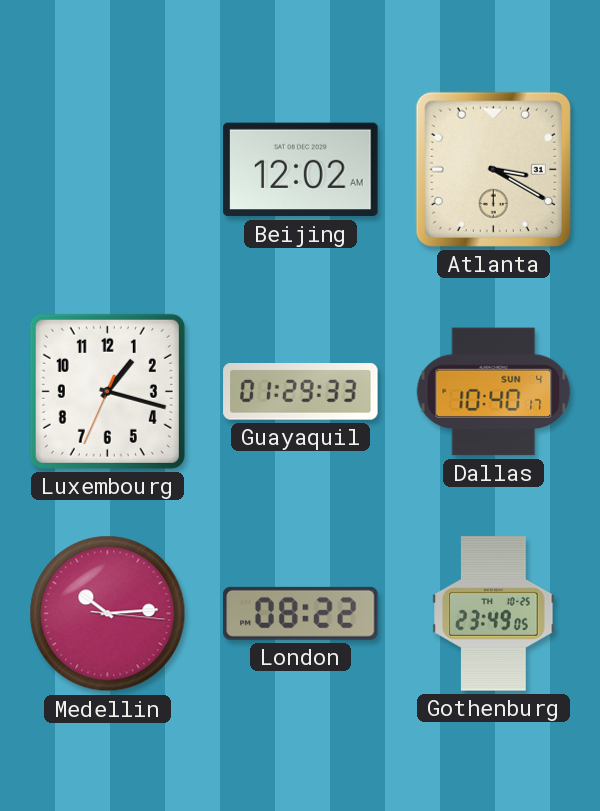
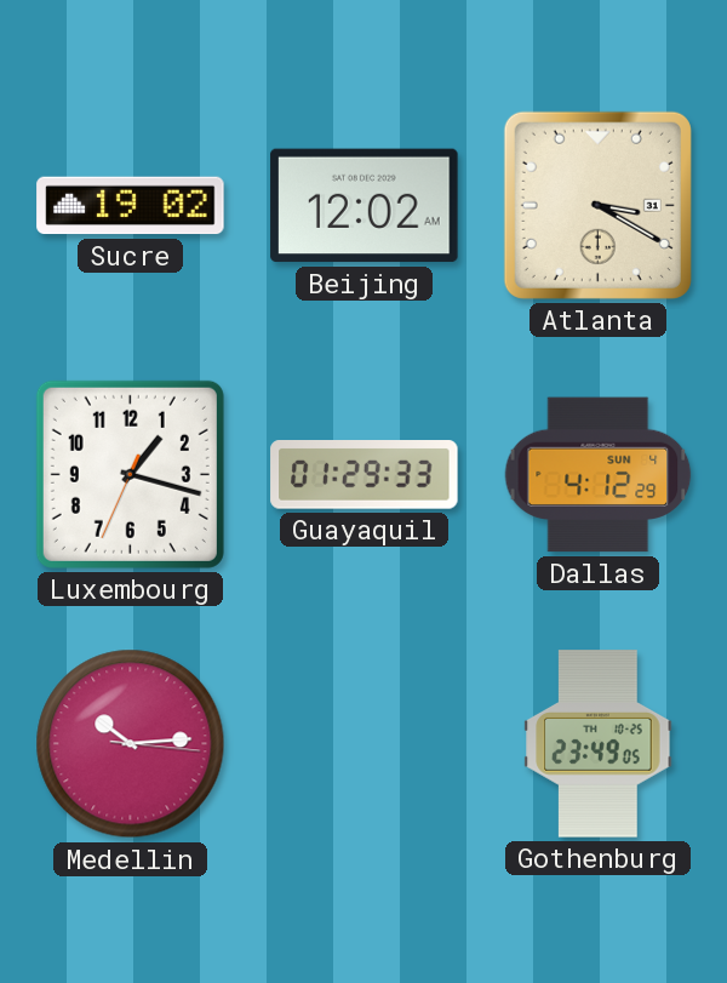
Sucre: none -> 19:02 (131, 206)
Dallas: 10:40 -> 4:12 (599, 475)
London: 08:22 -> none (301, 613)
